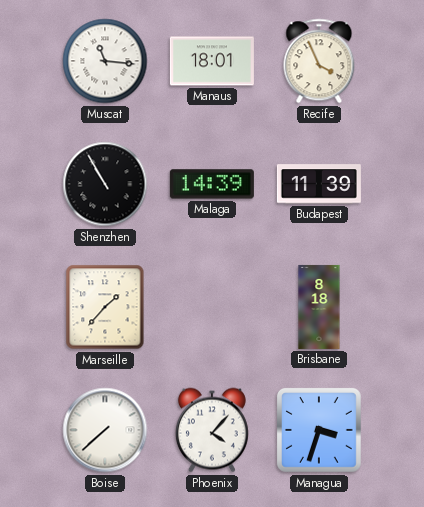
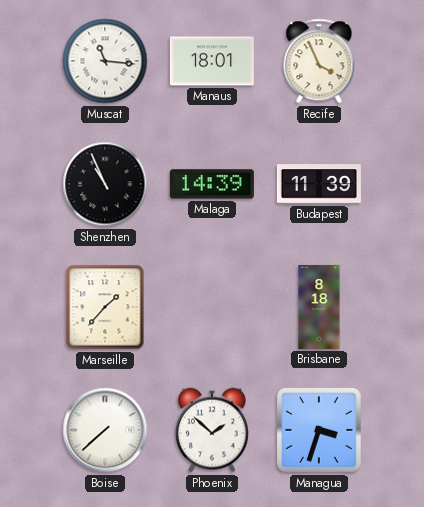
Shenzhen: 10:55 -> 10:56 (105, 184)
Phoenix: 4:07 -> 1:52 (212, 430)
